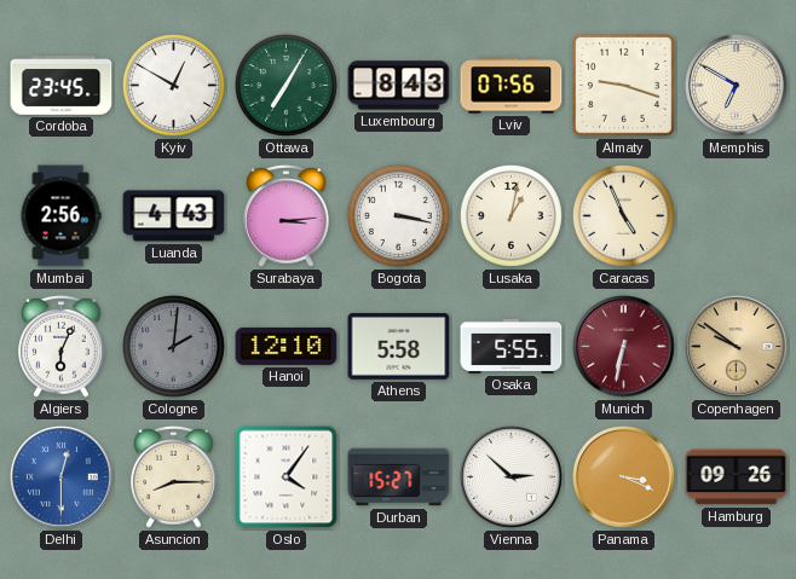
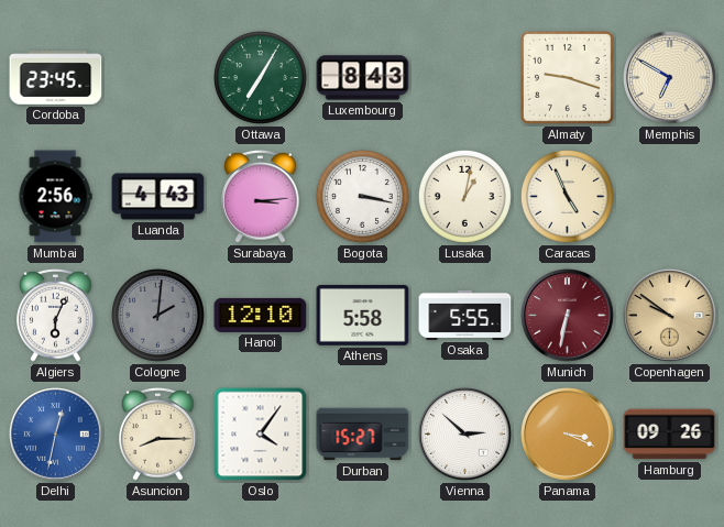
Kyiv: 12:50 -> none (173, 85)
Lviv: 07:56 -> none (512, 86)
Delhi: 12:30 -> 12:32 (56, 435)
